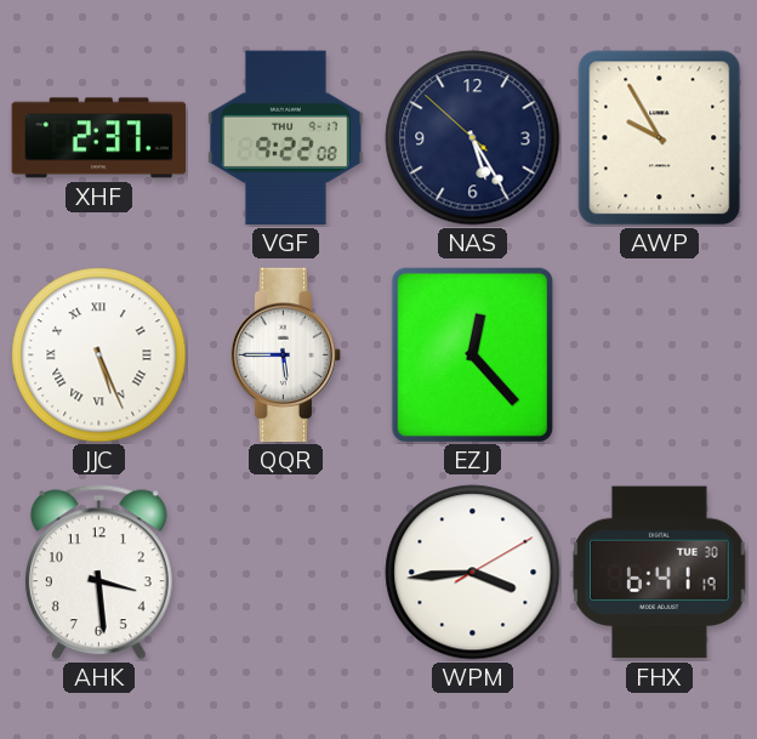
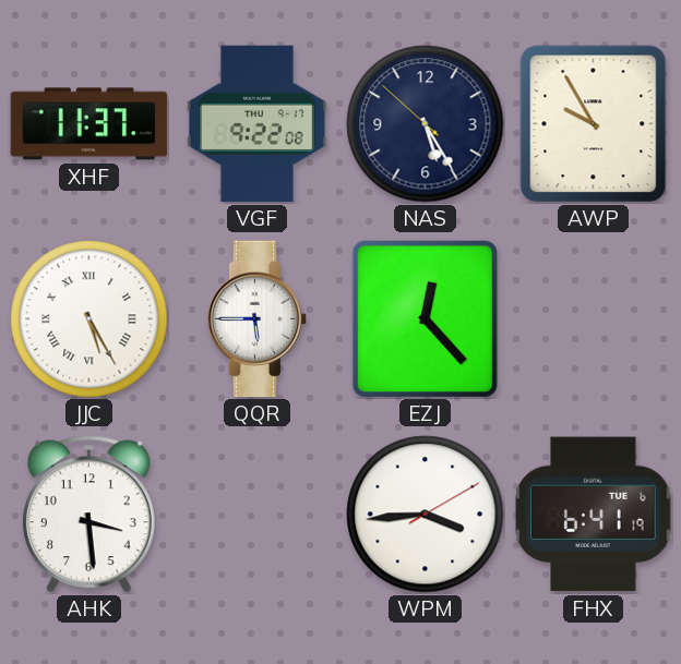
XHF: 2:37 -> 11:37 (89, 124)
JJC: 5:26 -> 5:25 (89, 319)
FHX date: TUE 30 -> TUE 6 (594, 515)
